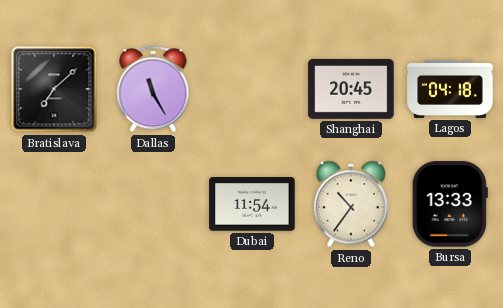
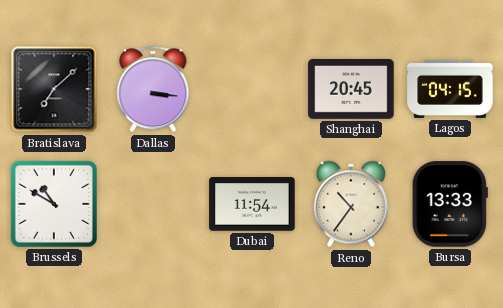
Dallas: 11:25 -> 3:16 (153, 89)
Lagos: 04:18 -> 04:15 (450, 89)
Brussels: none -> 10:50 (54, 204)
